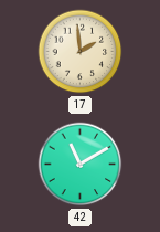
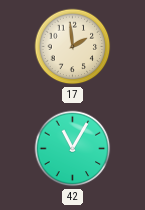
42: 11:10 -> 11:05 (73, 149)
